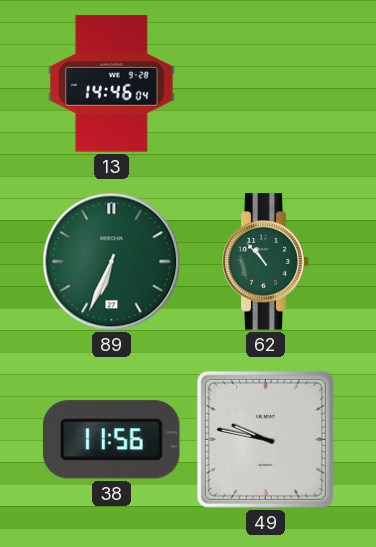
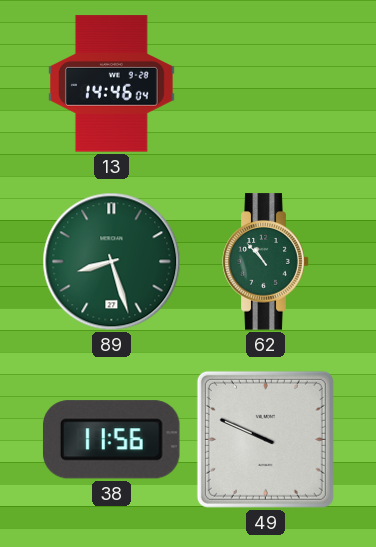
89: 6:34 -> 8:27 (112, 262)
49: 9:47 -> 9:49 (265, 439)
